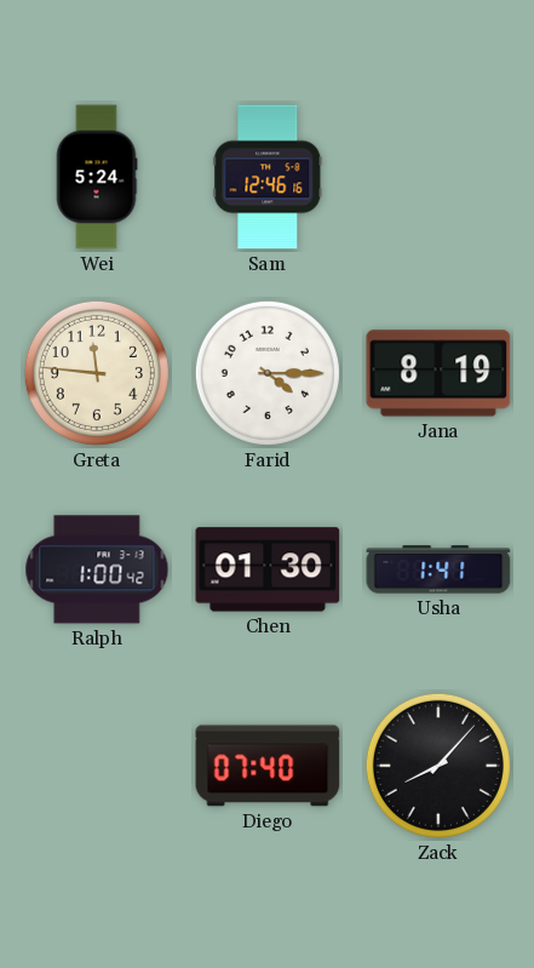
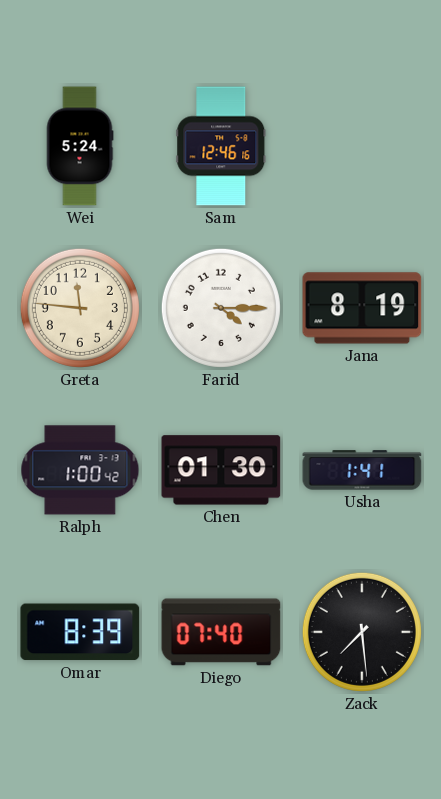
Omar: none -> 8:39 (80, 632)
Zack: 8:07 -> 7:29 (362, 632)
